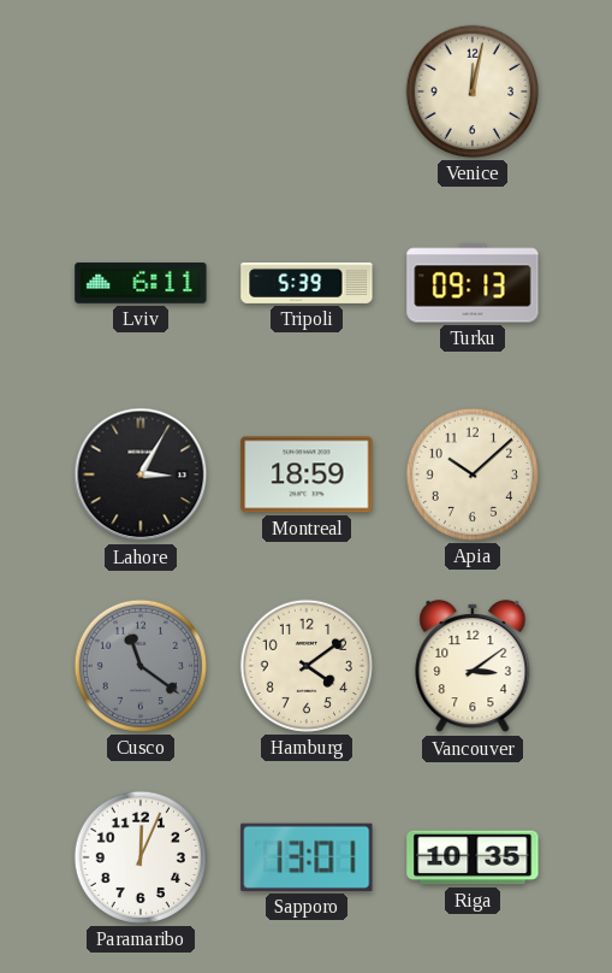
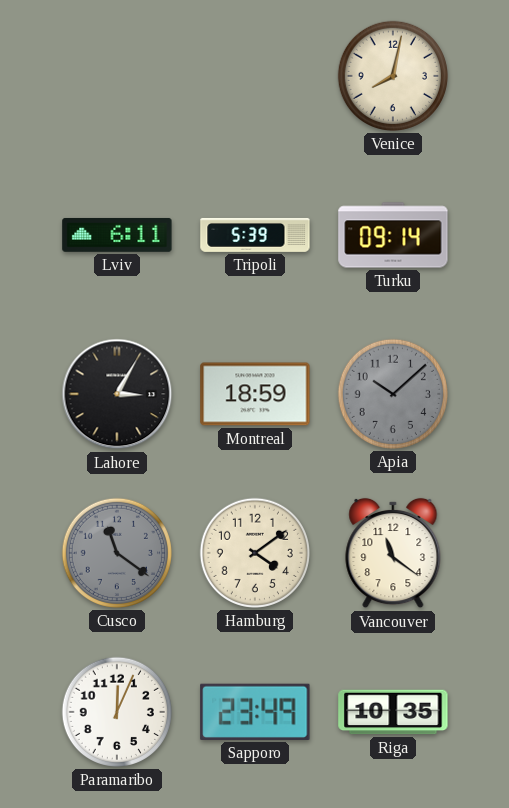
Venice: 12:02 -> 8:02 (393, 76)
Turku: 09:13 -> 09:14 (393, 235)
Apia dial: cream -> grey (393, 394)
Vancouver: 3:09 -> 11:21 (393, 553)
Sapporo: 13:01 -> 23:49 (255, 712)
